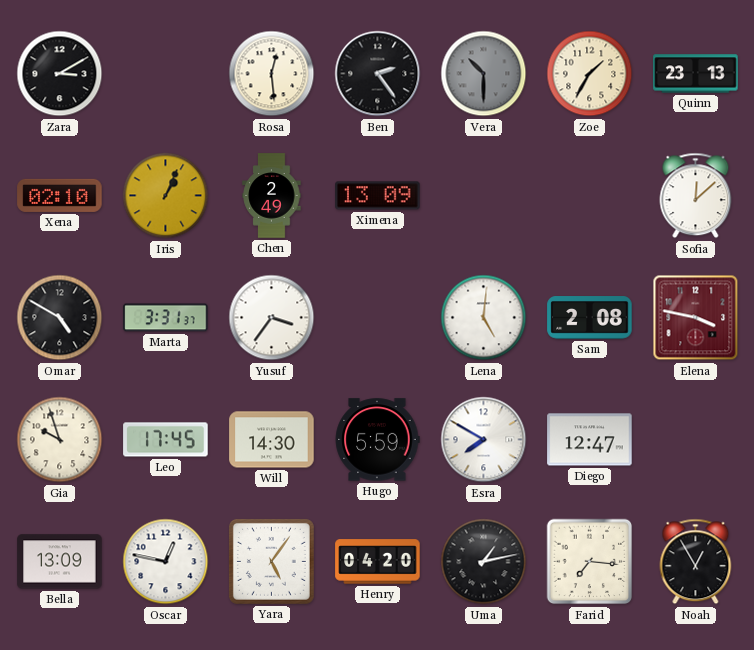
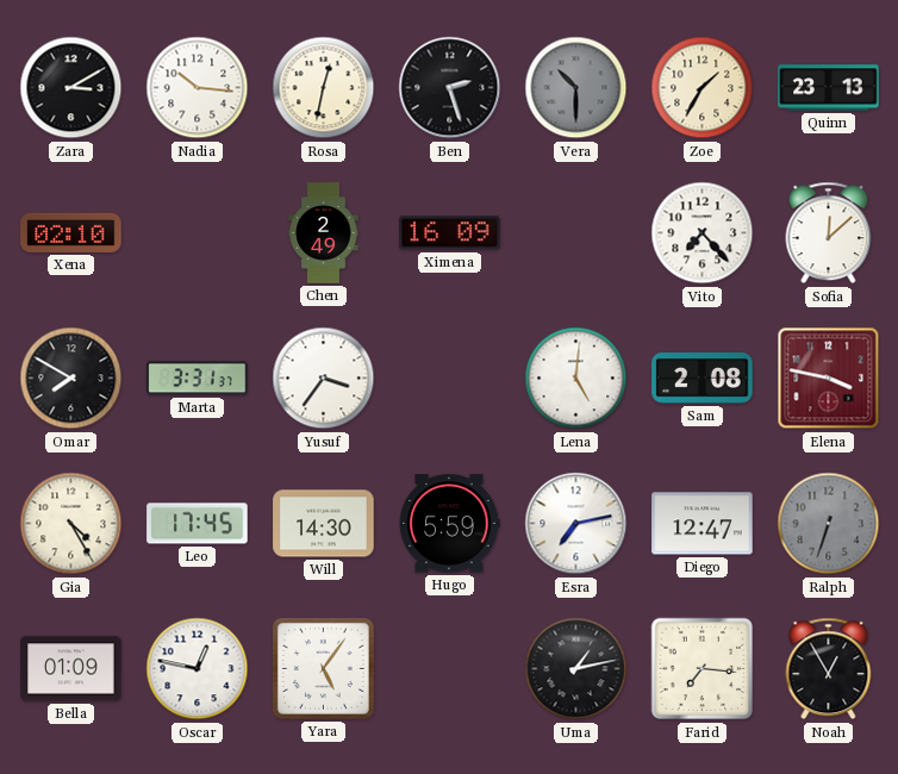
Nadia: none -> 10:16 (198, 88)
Rosa: 12:29 -> 12:32 (324, 88)
Ben: 2:24 -> 2:27 (450, 88)
Iris: 1:04 -> none (166, 196)
Ximena: 13:09 -> 16:09 (450, 233)
Vito: none -> 7:23 (703, 233)
Omar: 4:50 -> 7:50 (71, 379)
Gia: 9:57 -> 4:25 (71, 524)
Esra: 7:50 -> 7:13 (576, 524)
Ralph: none -> 6:33 (829, 524)
Bella: 13:09 -> 01:09 (71, 669)
Henry: 04:20 -> none (378, 562)
